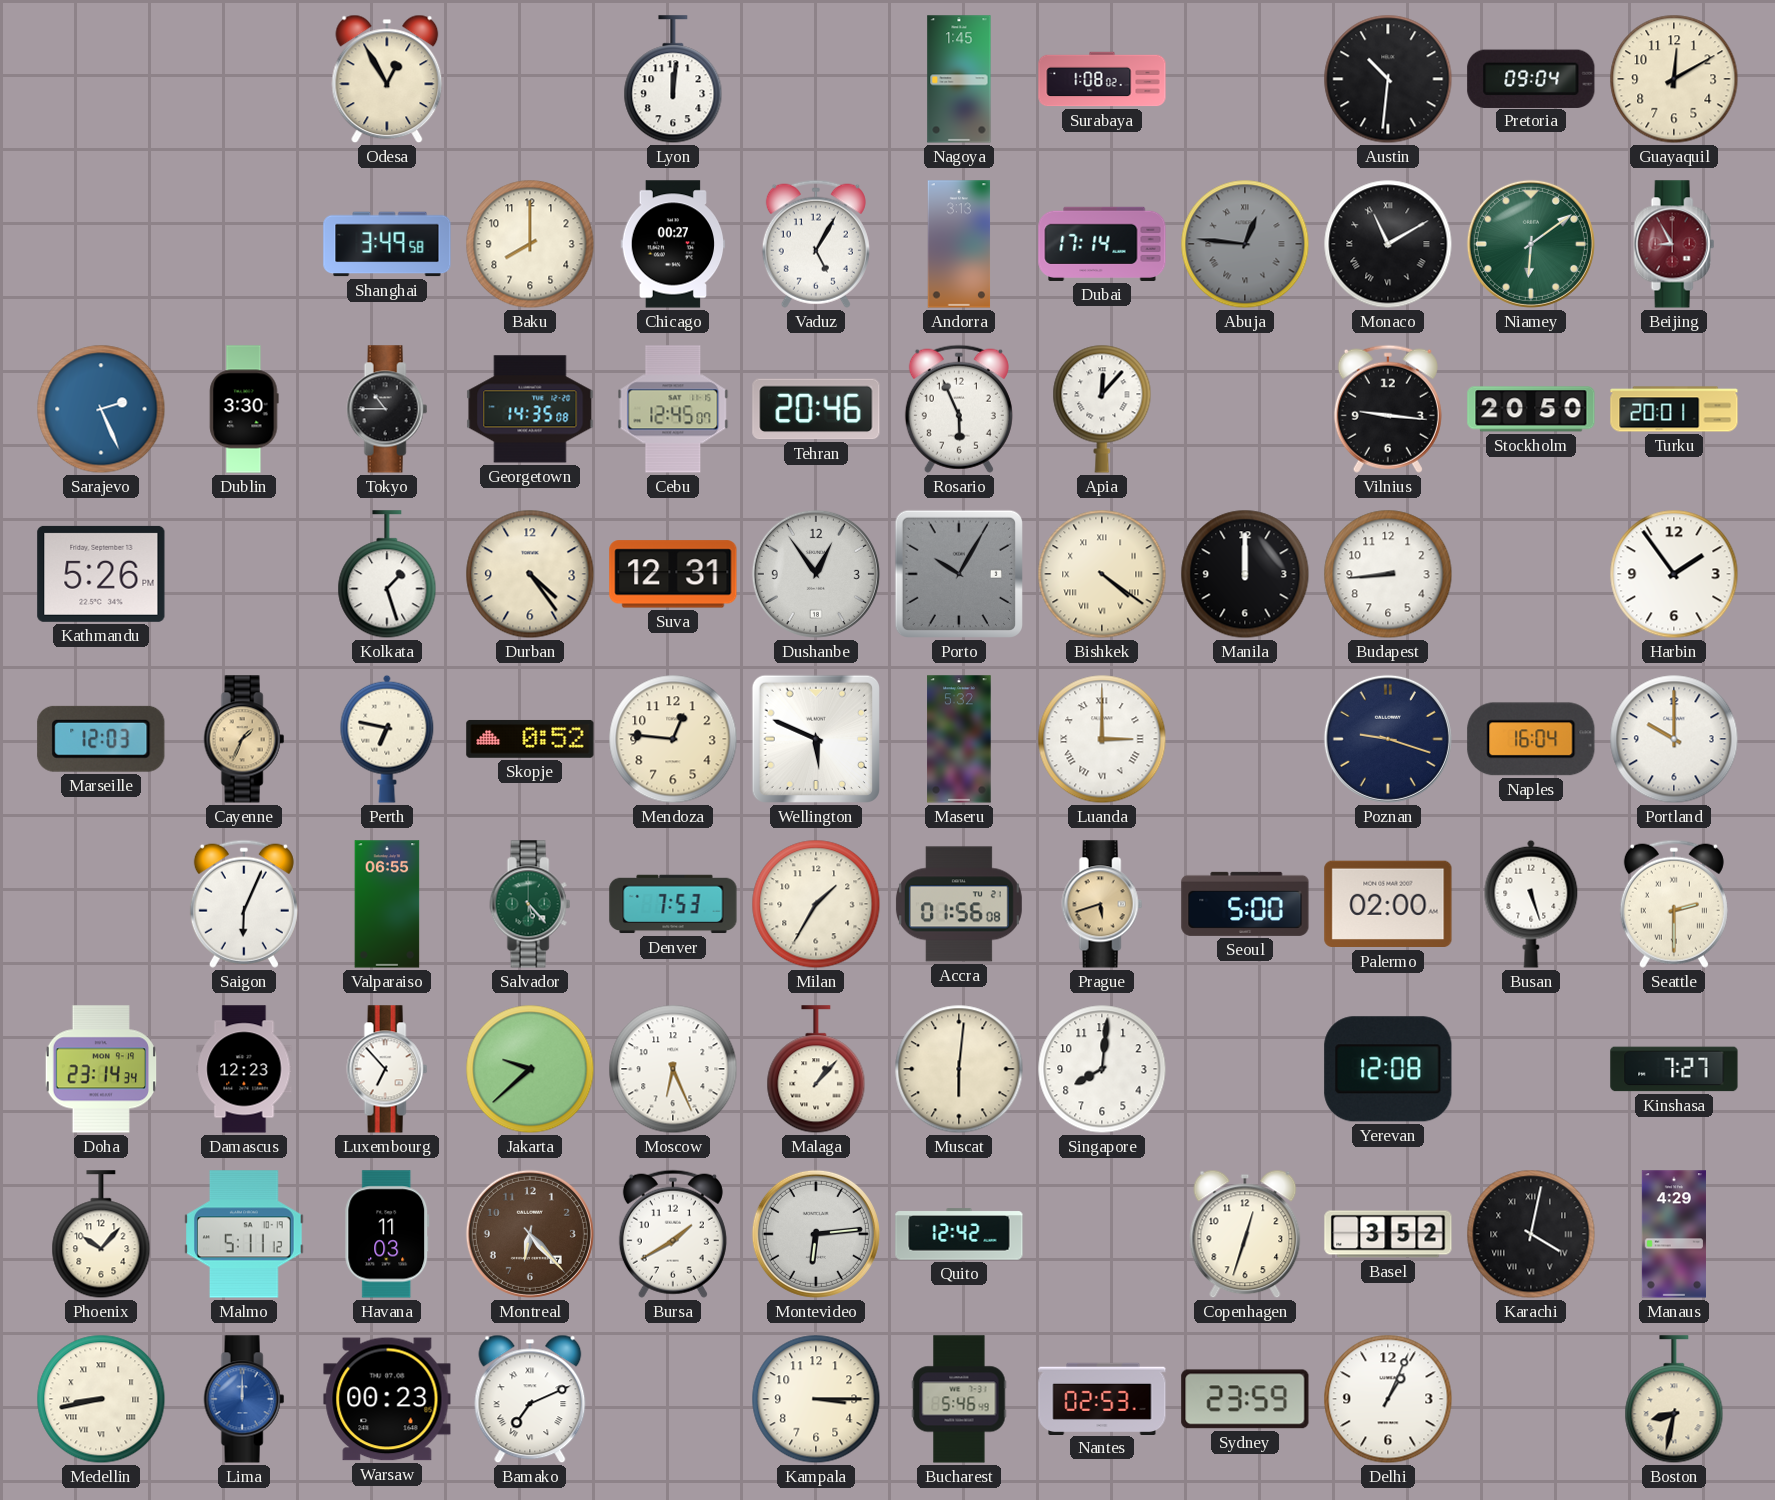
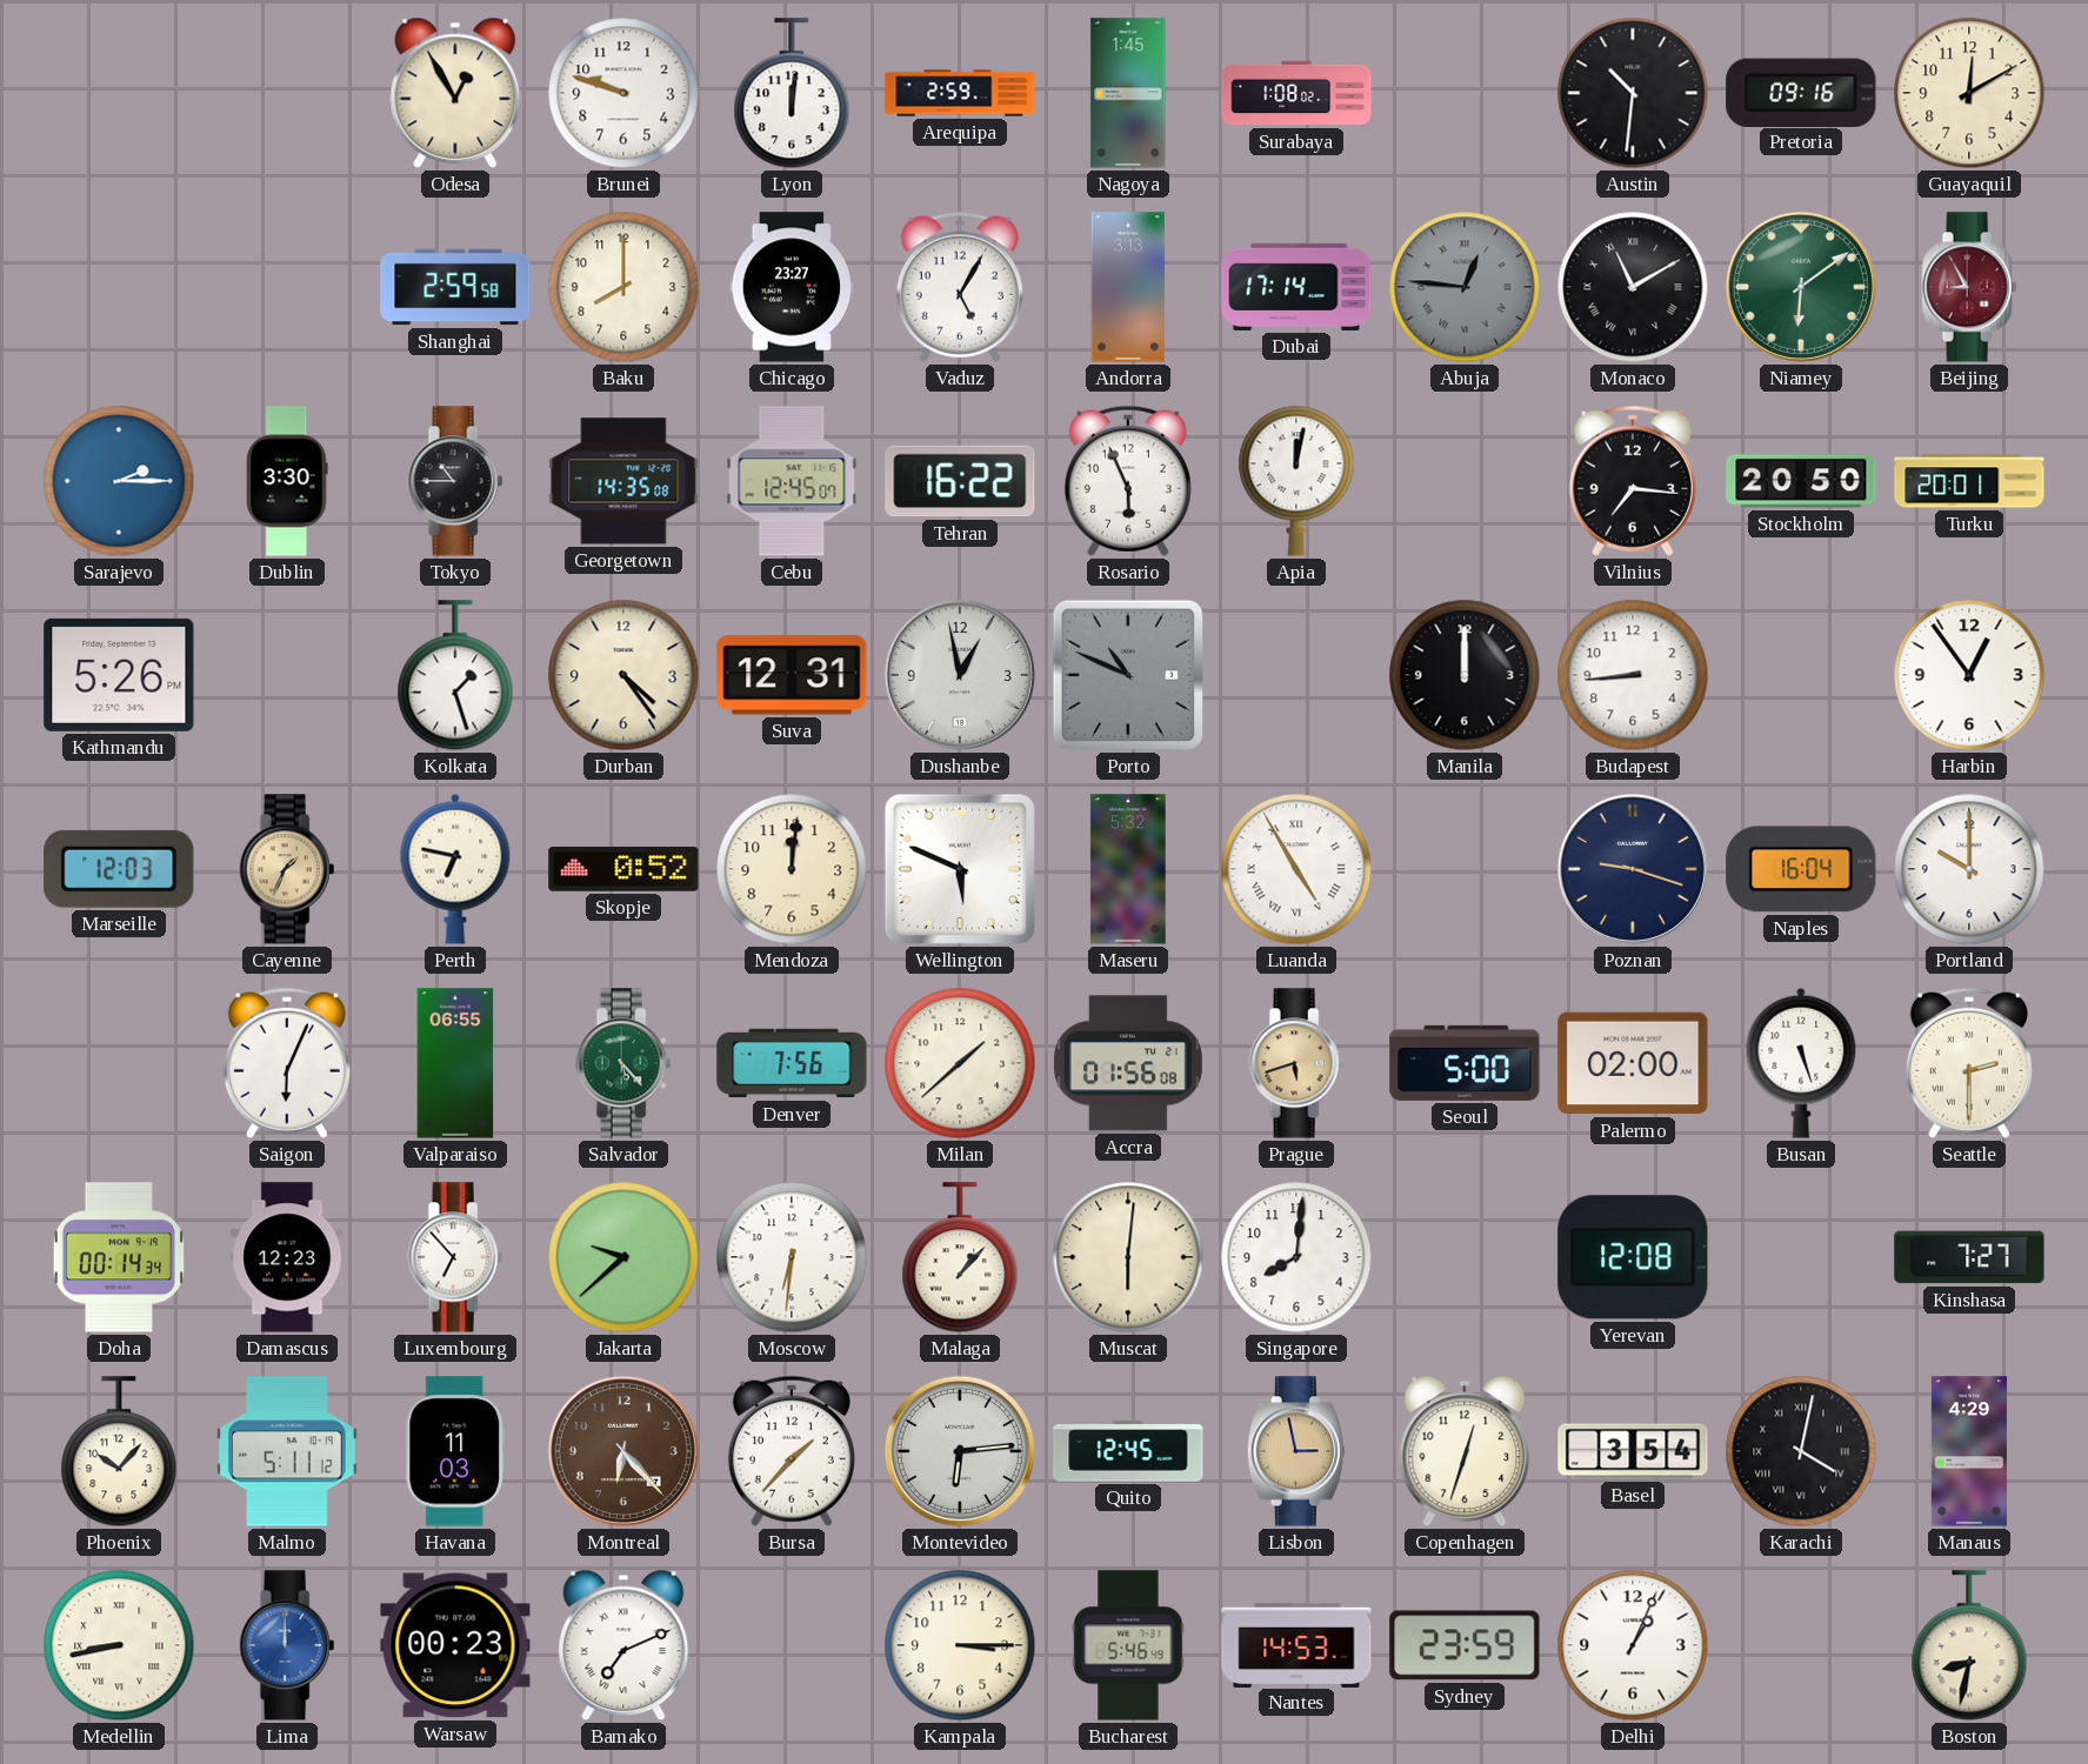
Brunei: none -> 9:48 (623, 93)
Arequipa: none -> 2:59 (960, 93)
Pretoria: 09:04 -> 09:16 (1801, 92)
Shanghai: 3:49 -> 2:59 (455, 287)
Chicago: 00:27 -> 23:27 (792, 287)
Sarajevo: 2:26 -> 2:15 (119, 481)
Tehran: 20:46 -> 16:22 (960, 481)
Apia: 12:07 -> 12:02 (1296, 481)
Vilnius: 9:16 -> 7:16 (1633, 481)
Dushanbe: 12:54 -> 12:58 (960, 675)
Porto: 10:05 -> 10:49 (1128, 675)
Bishkek: 4:21 -> none (1102, 574)
Harbin: 1:54 -> 12:54 (1969, 675)
Mendoza: 12:46 -> 12:01 (792, 869)
Luanda: 3:00 -> 4:55 (1296, 869)
Denver: 7:53 -> 7:56 (792, 1063)
Milan: 1:35 -> 1:38 (960, 1063)
Doha: 23:14 -> 00:14 (118, 1257)
Moscow: 6:26 -> 6:31 (792, 1257)
Bursa: 1:40 -> 1:37 (792, 1451)
Quito: 12:42 -> 12:45 (1128, 1451)
Lisbon: none -> 2:58 (1296, 1451)
Basel: 3:52 -> 3:54 (1633, 1451)
Nantes: 02:53 -> 14:53 (1296, 1644)
